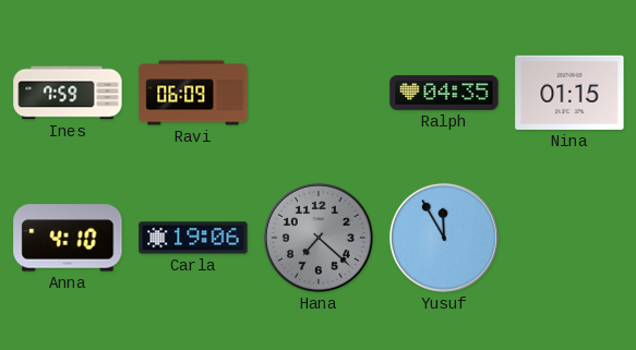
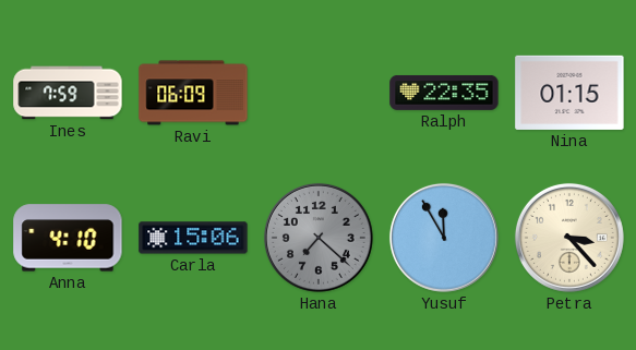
Ralph: 04:35 -> 22:35 (444, 93)
Carla: 19:06 -> 15:06 (193, 238)
Petra: none -> 3:23 (569, 238)
